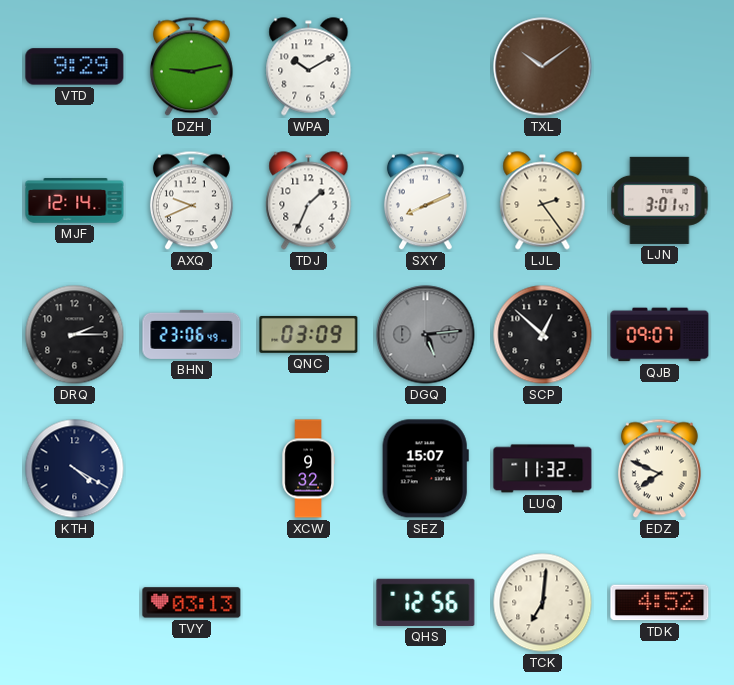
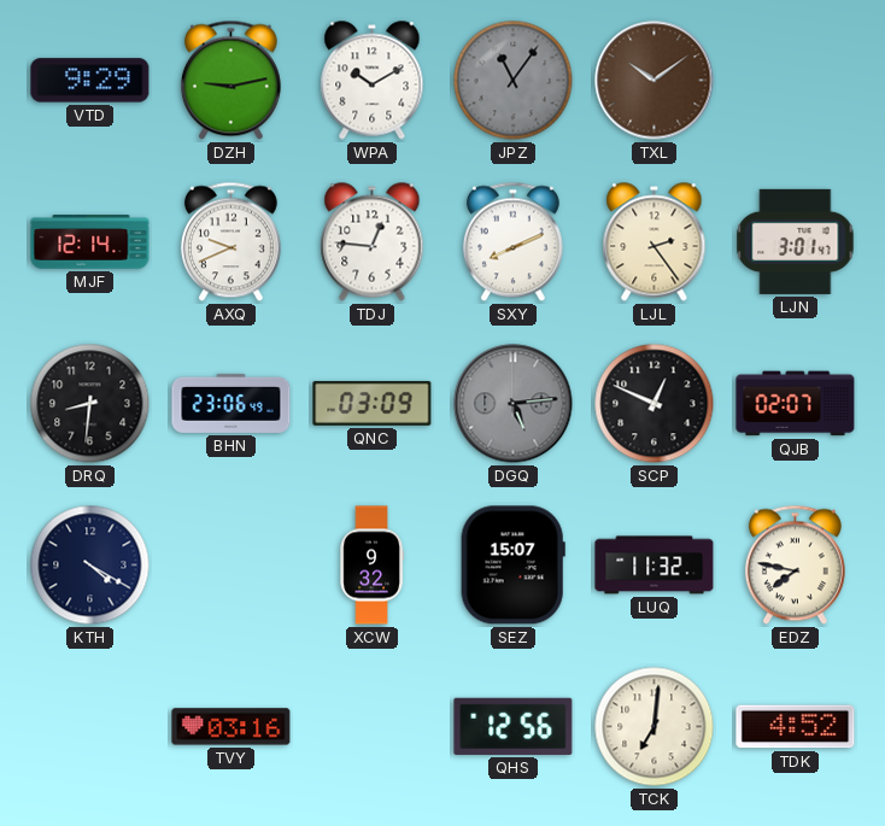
JPZ: none -> 11:06 (514, 81)
TDJ: 1:34 -> 12:46 (373, 242)
DRQ: 2:15 -> 8:31 (90, 404)
SCP: 12:52 -> 12:49 (655, 404)
QJB: 09:07 -> 02:07 (796, 404)
EDZ: 7:49 -> 7:47 (795, 566)
TVY: 03:13 -> 03:16 (231, 727)
